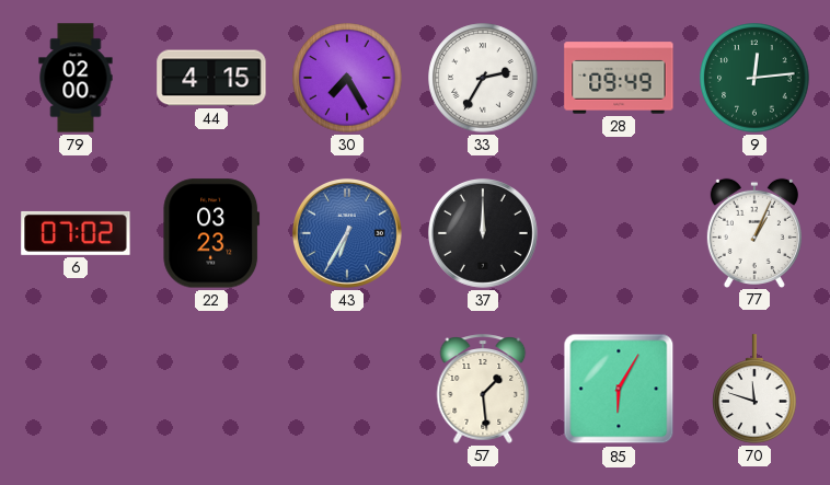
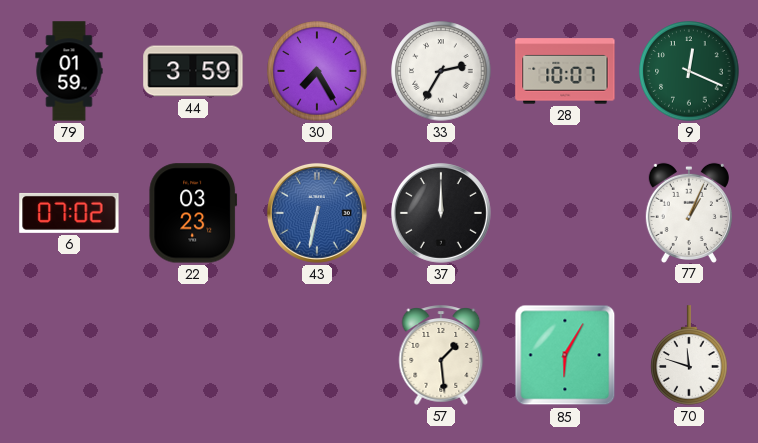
79: 02:00 -> 01:59 (69, 71)
44: 4:15 -> 3:59 (193, 71)
28: 09:49 -> 10:07 (565, 71)
9: 12:14 -> 12:19 (689, 71)
43: 6:35 -> 6:32 (317, 213)
